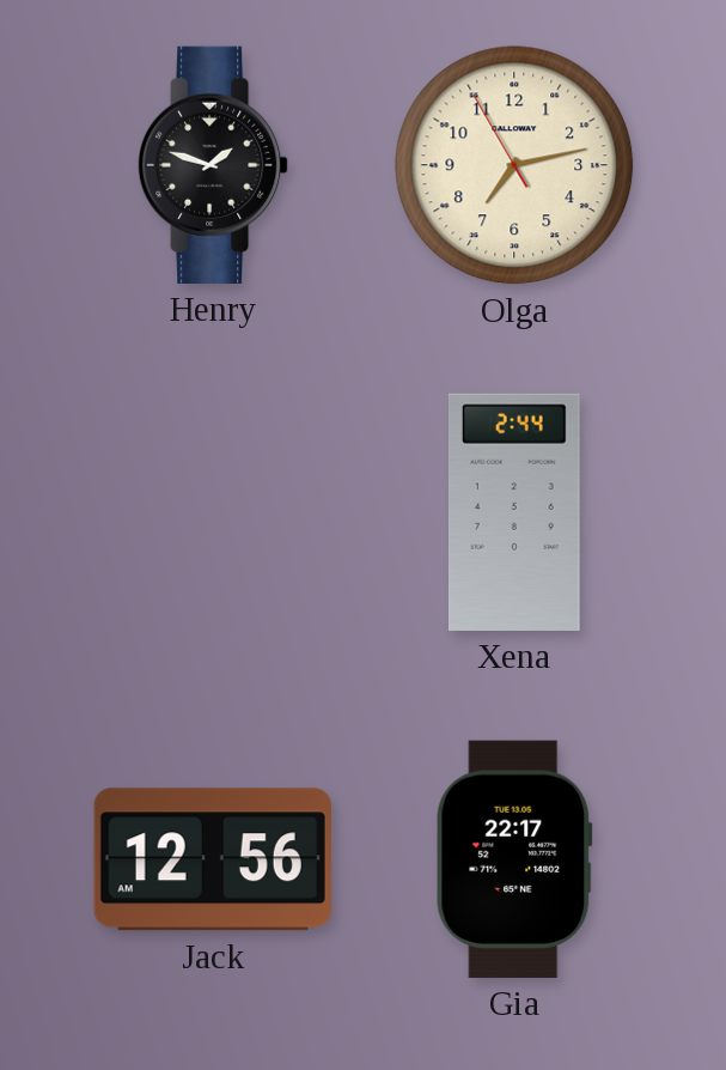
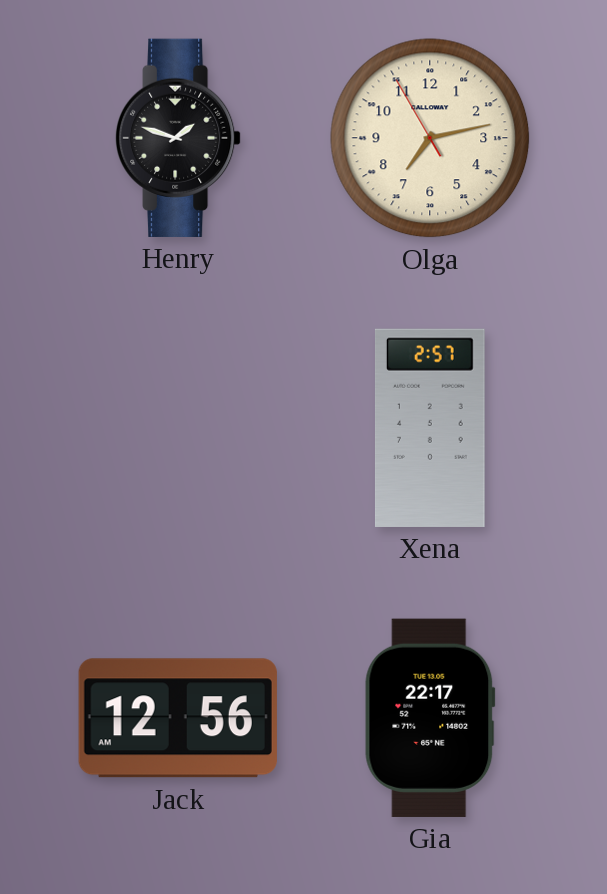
Xena: 2:44 -> 2:57 (430, 428)
